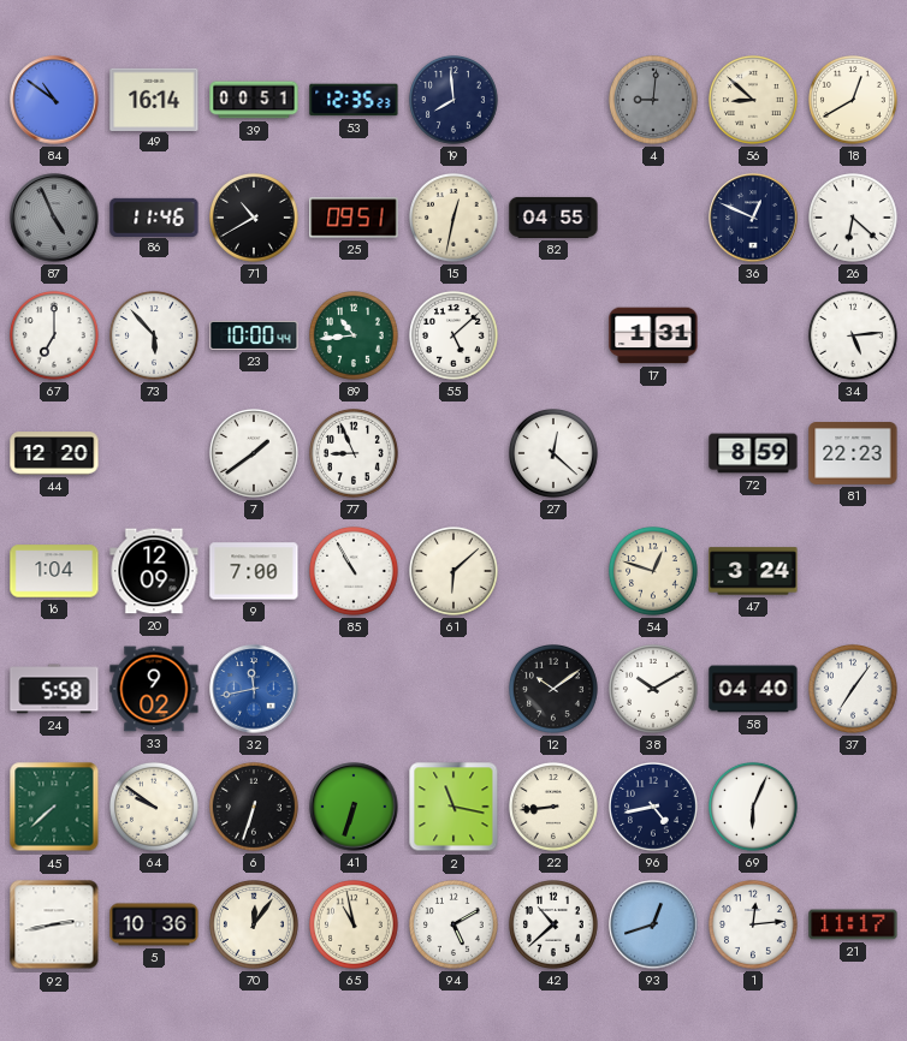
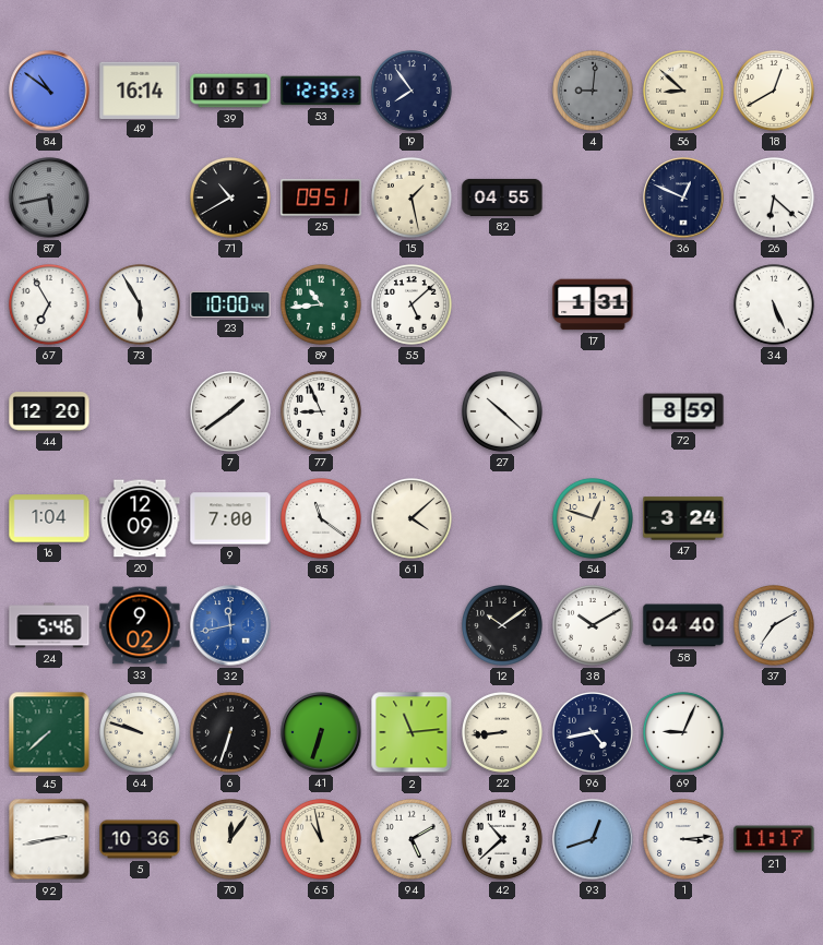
19: 7:59 -> 7:54 (413, 92)
87: 4:56 -> 5:43 (49, 198)
86: 11:46 -> none (154, 216)
15: 12:32 -> 1:28 (413, 199)
67: 7:00 -> 6:55 (50, 306)
73: 5:53 -> 5:55 (141, 306)
34: 5:14 -> 5:26 (775, 306)
27: 12:22 -> 10:22 (503, 412)
81: 22:23 -> none (853, 454)
85: 10:55 -> 11:21 (322, 519)
61: 6:08 -> 4:08 (413, 519)
24: 5:58 -> 5:46 (49, 625)
37: 7:06 -> 7:10 (775, 626)
64: 9:51 -> 9:48 (141, 733)
2: 11:17 -> 11:14 (411, 732)
69: 6:04 -> 9:04 (684, 733)
1: 12:14 -> 3:14 (684, 840)
